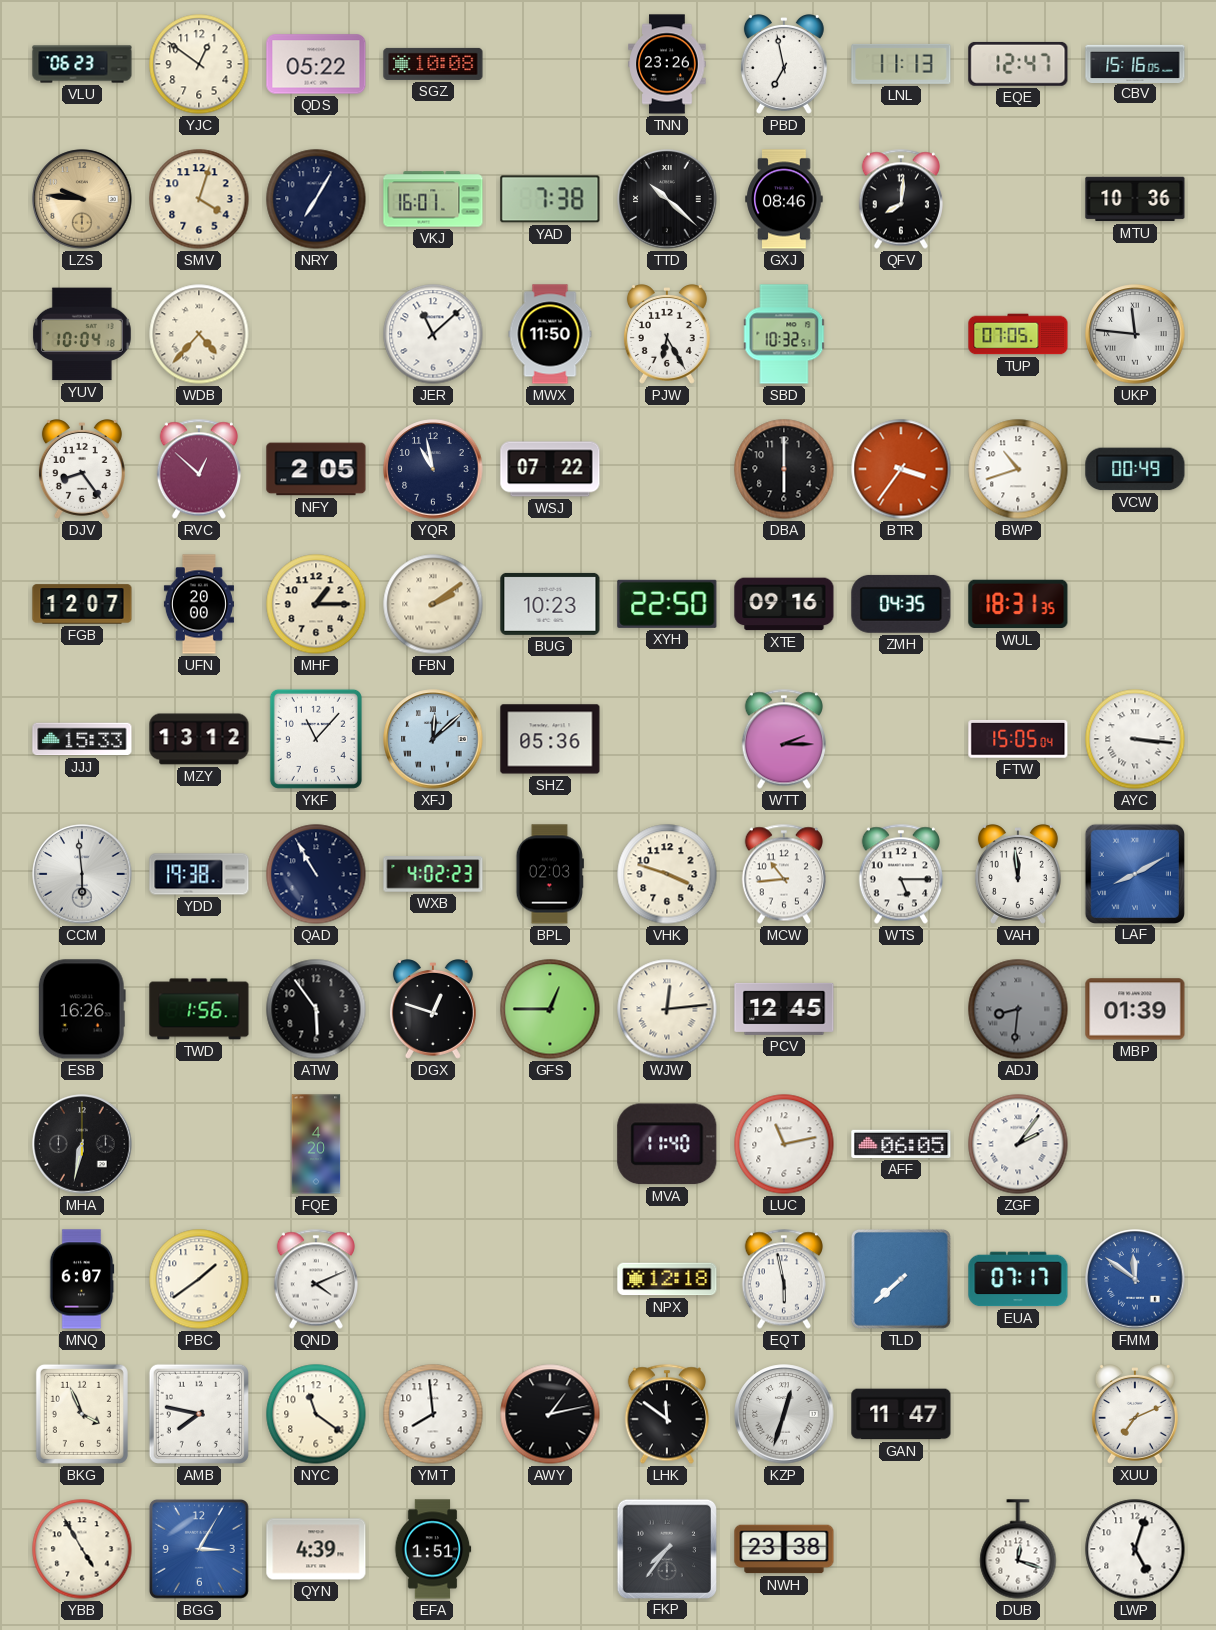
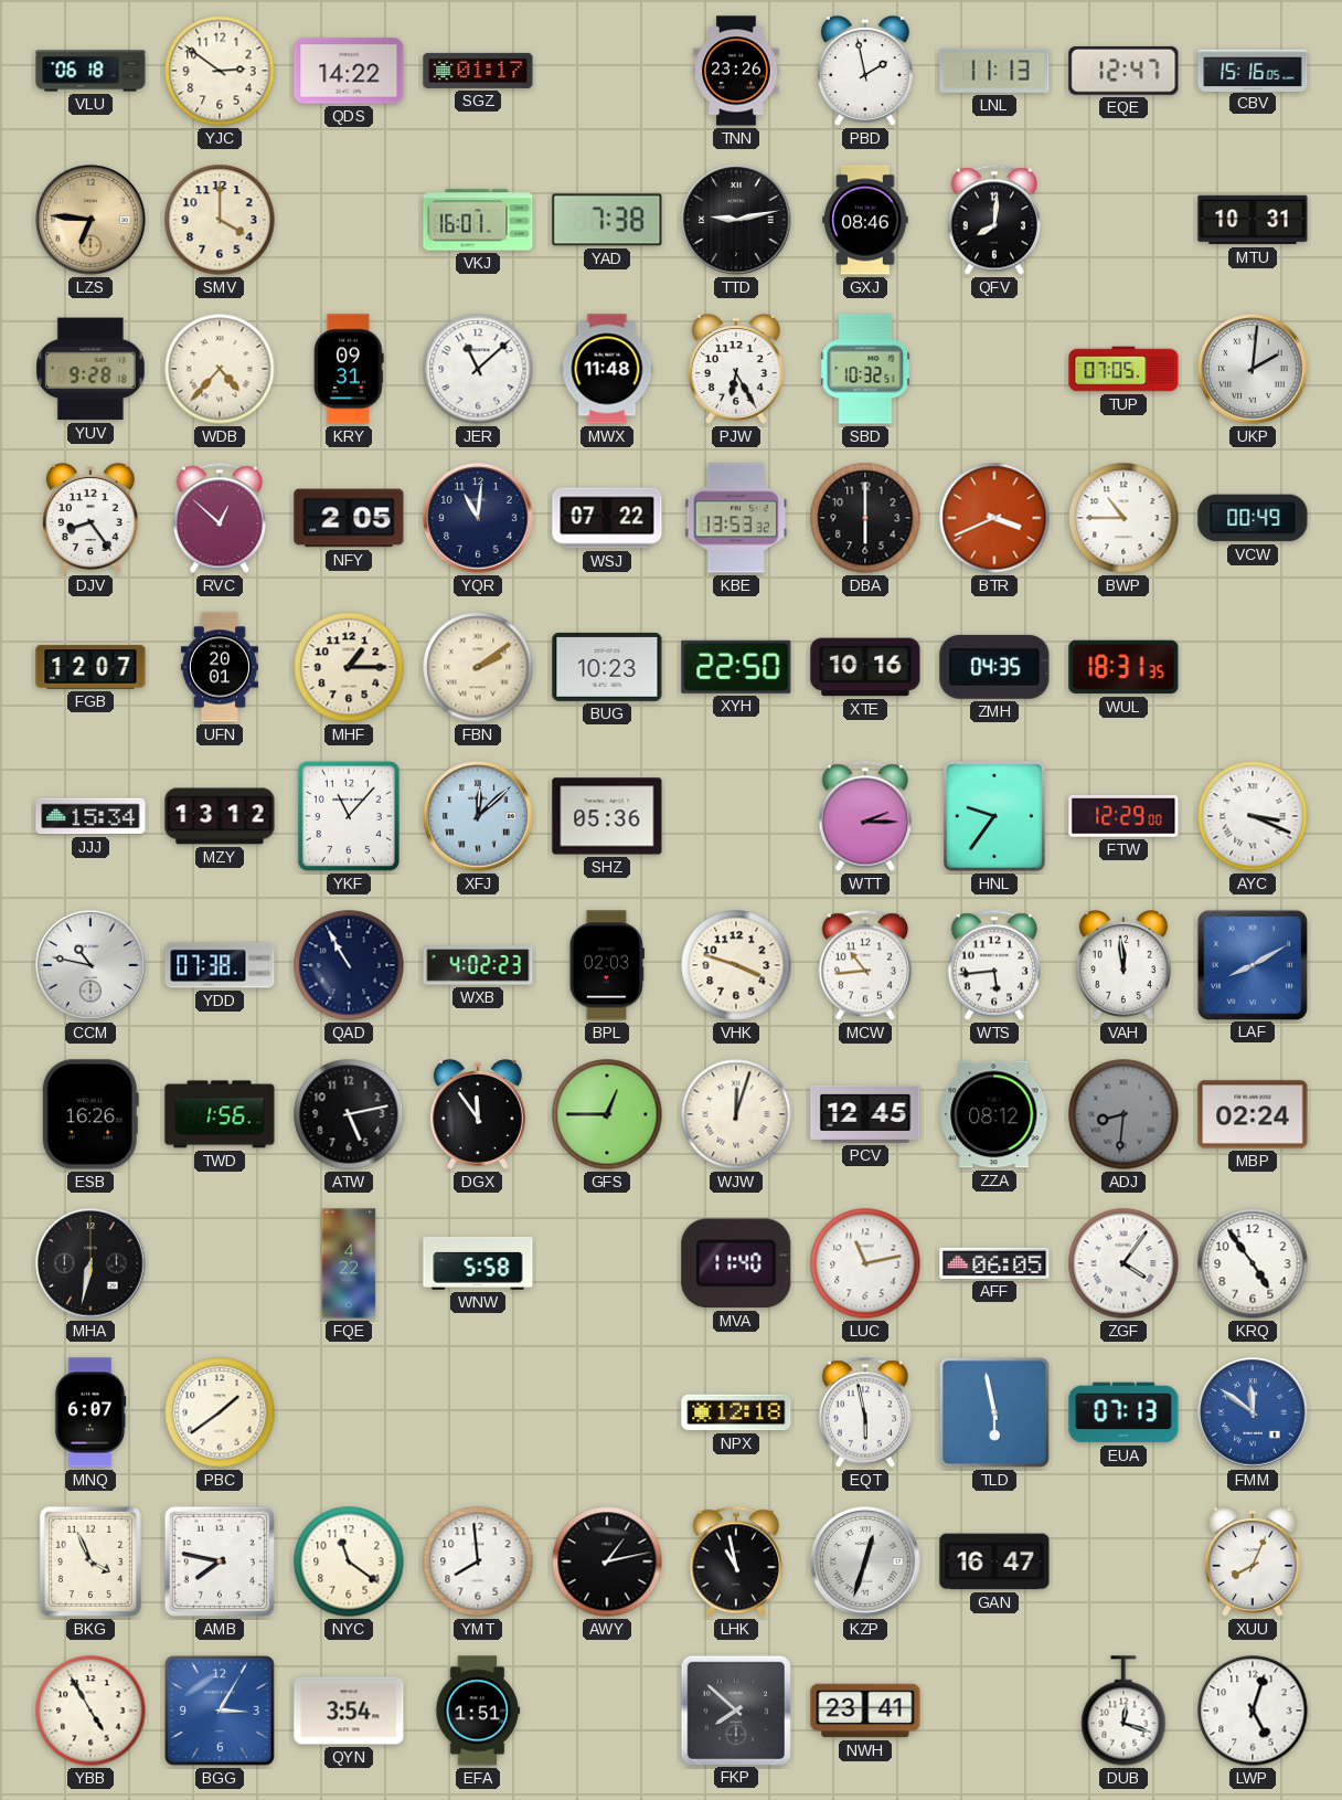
VLU: 06:23 -> 06:18 (90, 71)
YJC: 12:51 -> 2:51 (220, 71)
QDS: 05:22 -> 14:22 (349, 71)
SGZ: 10:08 -> 01:17 (478, 71)
PBD: 6:58 -> 1:58 (865, 72)
LZS: 9:46 -> 6:46 (90, 220)
SMV: 4:03 -> 4:00 (220, 220)
NRY: 7:05 -> none (316, 199)
TTD: 10:22 -> 9:13 (736, 220)
MTU: 10:36 -> 10:31 (1253, 220)
YUV: 10:04 -> 9:28 (92, 369)
KRY: none -> 09:31 (350, 369)
MWX: 11:50 -> 11:48 (607, 369)
UKP: 11:46 -> 2:01 (1253, 369)
YQR: 10:58 -> 11:01 (478, 518)
KBE: none -> 13:53 (736, 518)
BTR: 3:36 -> 3:41 (994, 518)
BWP: 10:42 -> 10:45 (1123, 518)
UFN: 20:00 -> 20:01 (220, 667)
XTE: 09:16 -> 10:16 (865, 667)
JJJ: 15:33 -> 15:34 (90, 816)
HNL: none -> 9:36 (995, 817)
FTW: 15:05 -> 12:29 (1123, 816)
AYC: 3:16 -> 3:19 (1253, 816)
CCM: 5:59 -> 10:47 (90, 965)
YDD: 19:38 -> 07:38 (220, 965)
WTS: 5:15 -> 5:44 (994, 965)
ATW: 5:54 -> 5:13 (349, 1114)
DGX: 12:48 -> 11:54 (478, 1115)
WJW: 12:14 -> 12:03 (736, 1114)
ZZA: none -> 08:12 (994, 1114)
MBP: 01:39 -> 02:24 (1253, 1114)
FQE: 4:20 -> 4:22 (349, 1263)
WNW: none -> 5:58 (478, 1263)
ZGF: 2:06 -> 4:06 (1123, 1263)
KRQ: none -> 4:54 (1253, 1263)
QND: 4:11 -> none (316, 1279)
TLD: 7:38 -> 5:58 (994, 1412)
EUA: 07:17 -> 07:13 (1123, 1412)
LHK: 11:51 -> 10:58 (736, 1561)
GAN: 11:47 -> 16:47 (994, 1561)
XUU: 7:11 -> 8:04 (1253, 1563)
QYN: 4:39 -> 3:54 (349, 1711)
FKP: 7:36 -> 7:52 (735, 1709)
NWH: 23:38 -> 23:41 (865, 1711)
